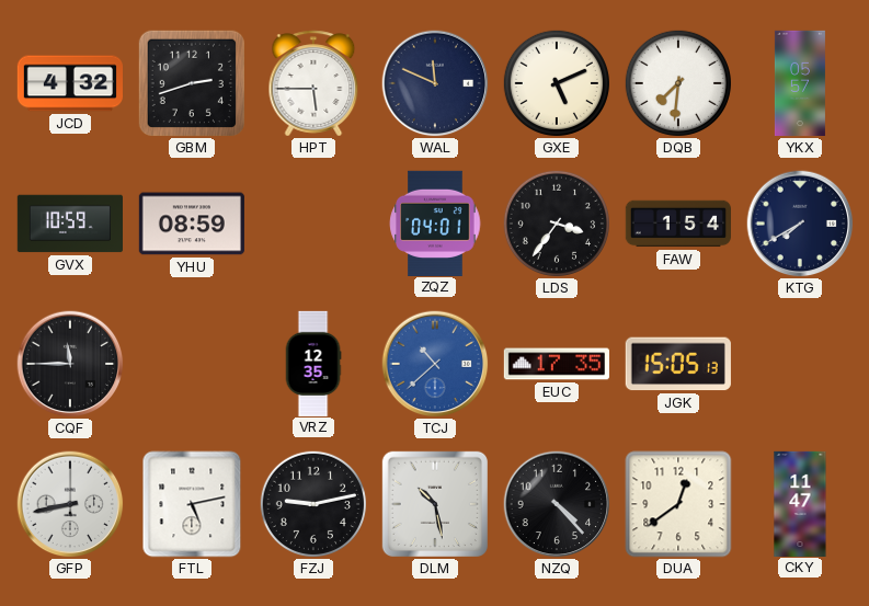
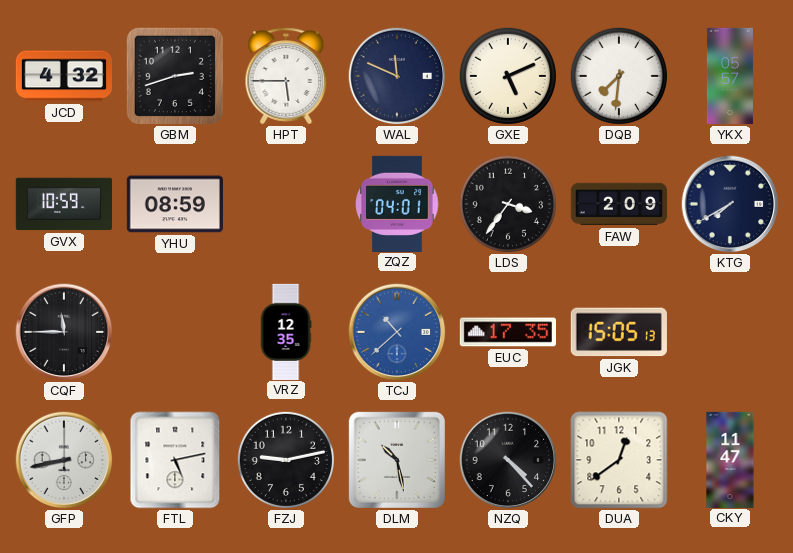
FAW: 1:54 -> 2:09 (618, 204)
